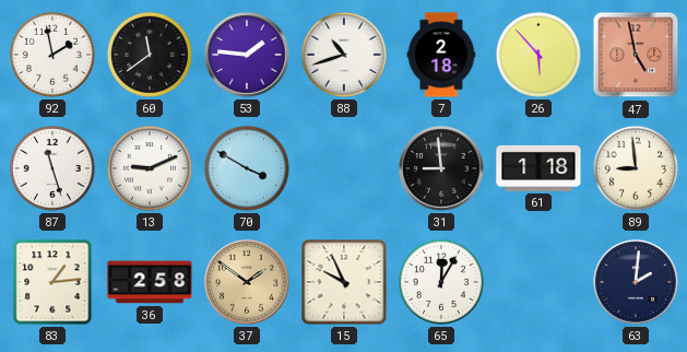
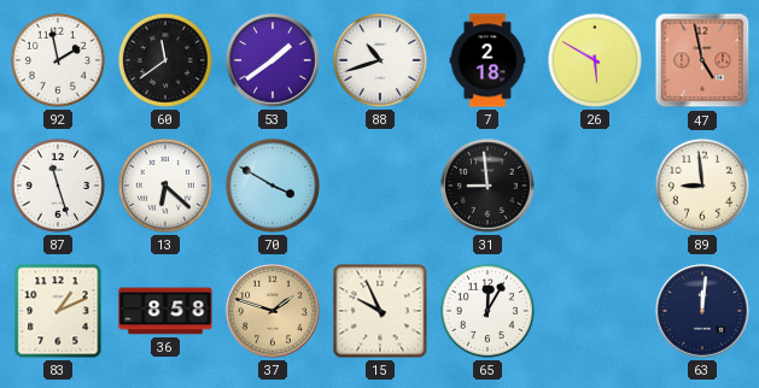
53: 1:46 -> 1:39 (273, 60)
26: 5:53 -> 5:50 (595, 60)
13: 9:11 -> 6:22 (165, 186)
61: 1:18 -> none (538, 168)
83: 1:14 -> 1:11 (58, 311)
36: 2:58 -> 8:58 (165, 311)
37: 1:51 -> 1:48 (273, 311)
63: 2:01 -> 12:01 (702, 311)
